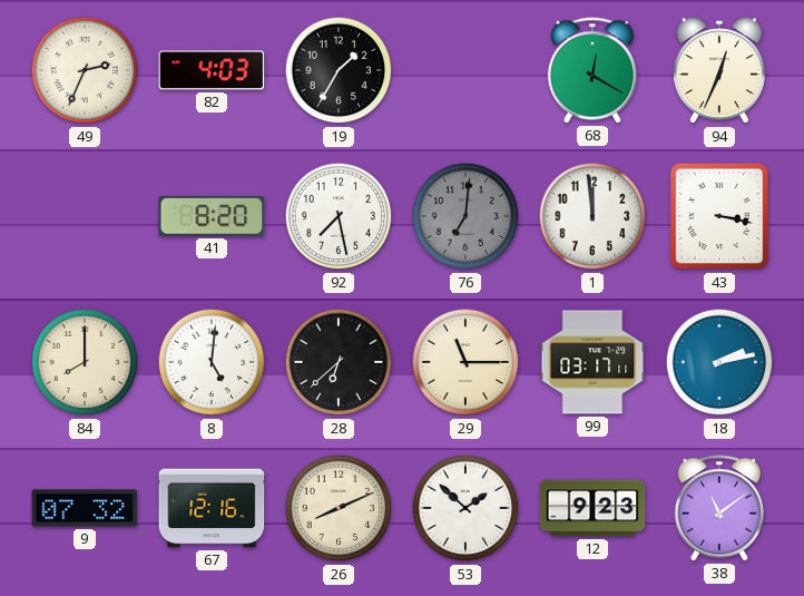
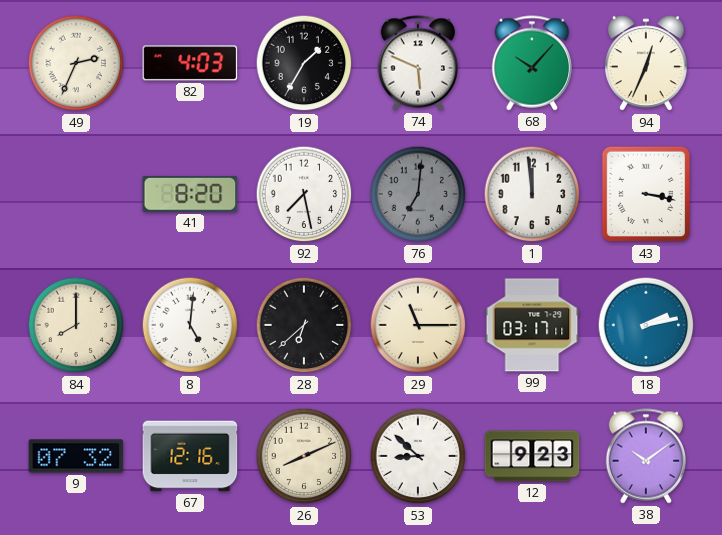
74: none -> 5:49 (417, 63)
68: 12:20 -> 10:07 (531, 63)
53: 1:52 -> 8:52 (418, 456)
38: 11:09 -> 10:09 (645, 456)
